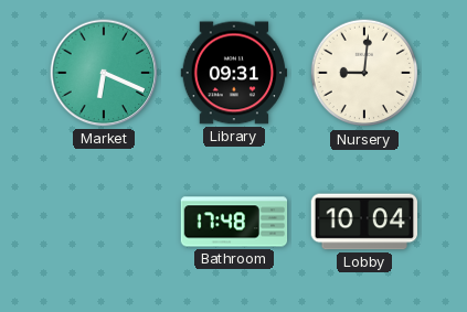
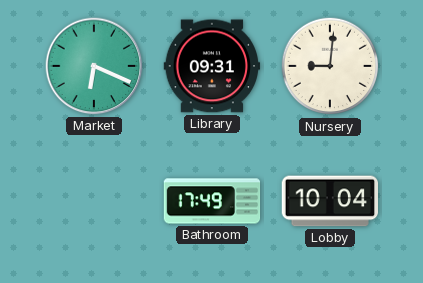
Bathroom: 17:48 -> 17:49 (212, 201)
